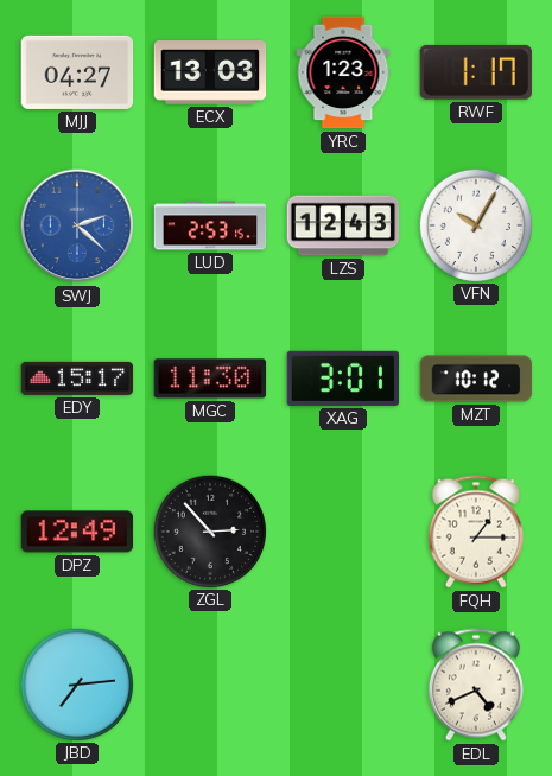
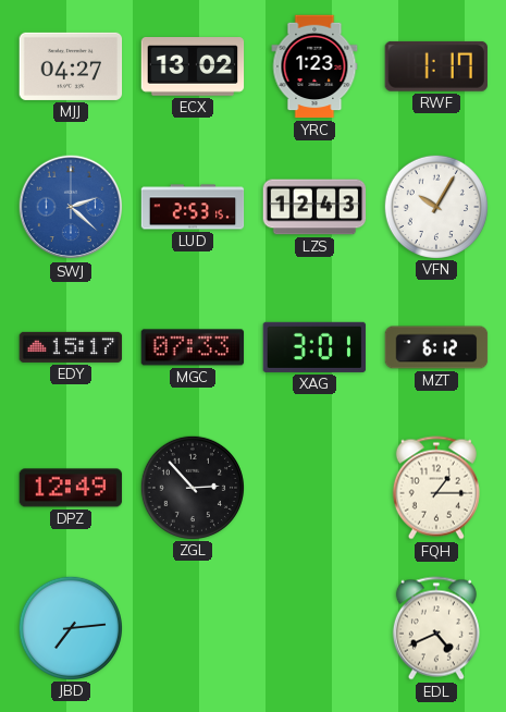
ECX: 13:03 -> 13:02 (193, 67)
MGC: 11:30 -> 07:33 (193, 347)
MZT: 10:12 -> 6:12 (436, 347)
